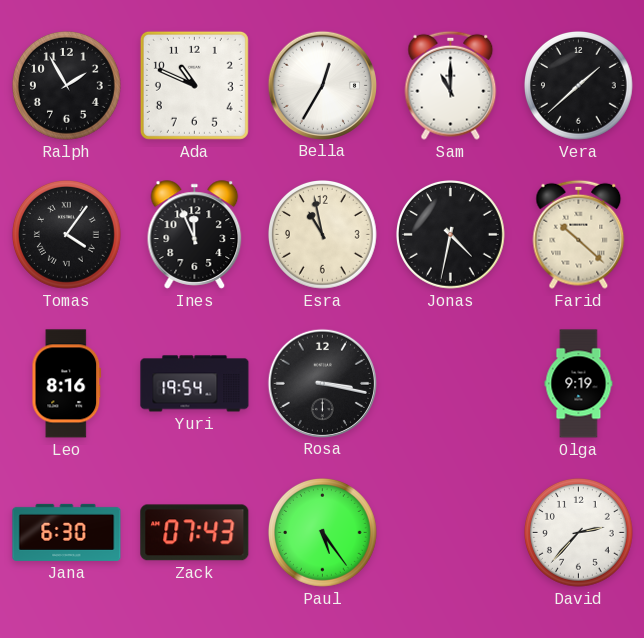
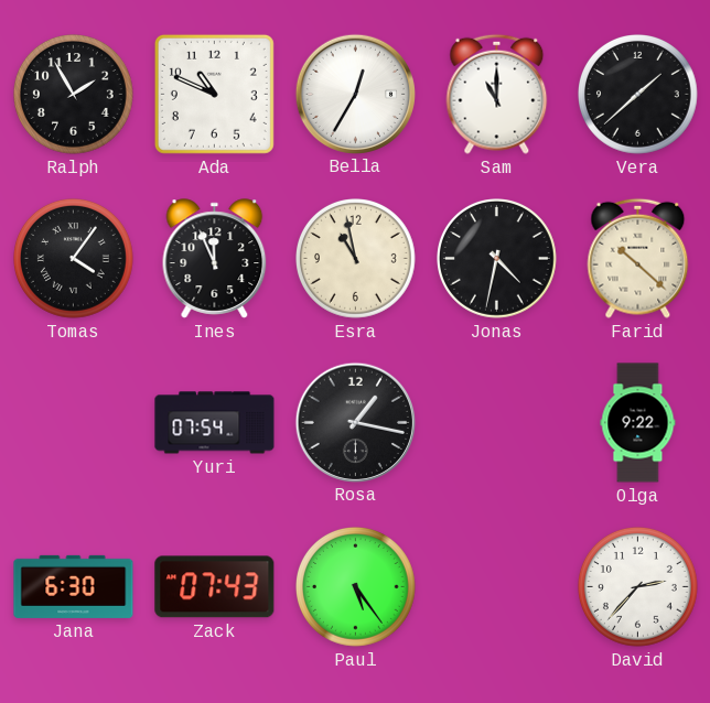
Leo: 8:16 -> none (67, 384)
Yuri: 19:54 -> 07:54 (215, 423)
Rosa: 3:17 -> 1:17 (355, 422)
Olga: 9:19 -> 9:22 (638, 423)
